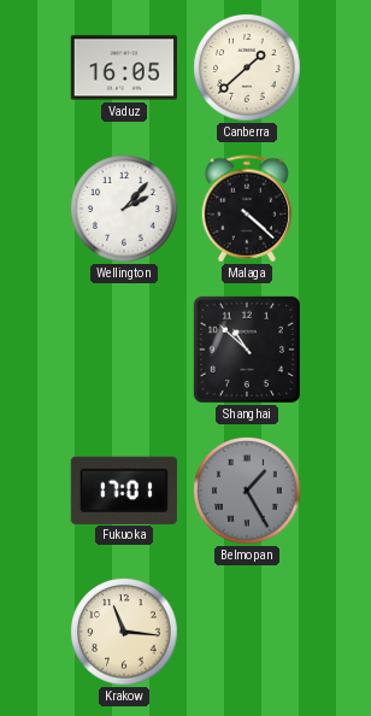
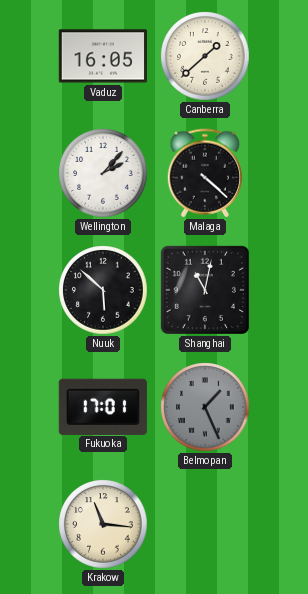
Nuuk: none -> 5:52 (103, 290)
Shanghai: 10:52 -> 11:02 (205, 290)
Belmopan: 1:25 -> 1:26 (205, 407)
